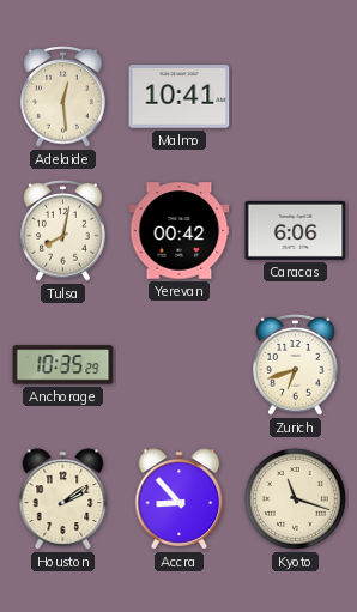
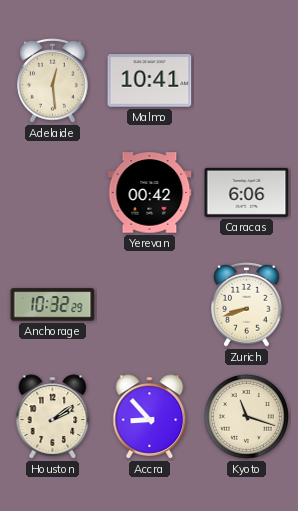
Tulsa: 8:02 -> none (63, 231)
Anchorage: 10:35 -> 10:32 (53, 305)
Zurich: 6:42 -> 8:42 (247, 305)
